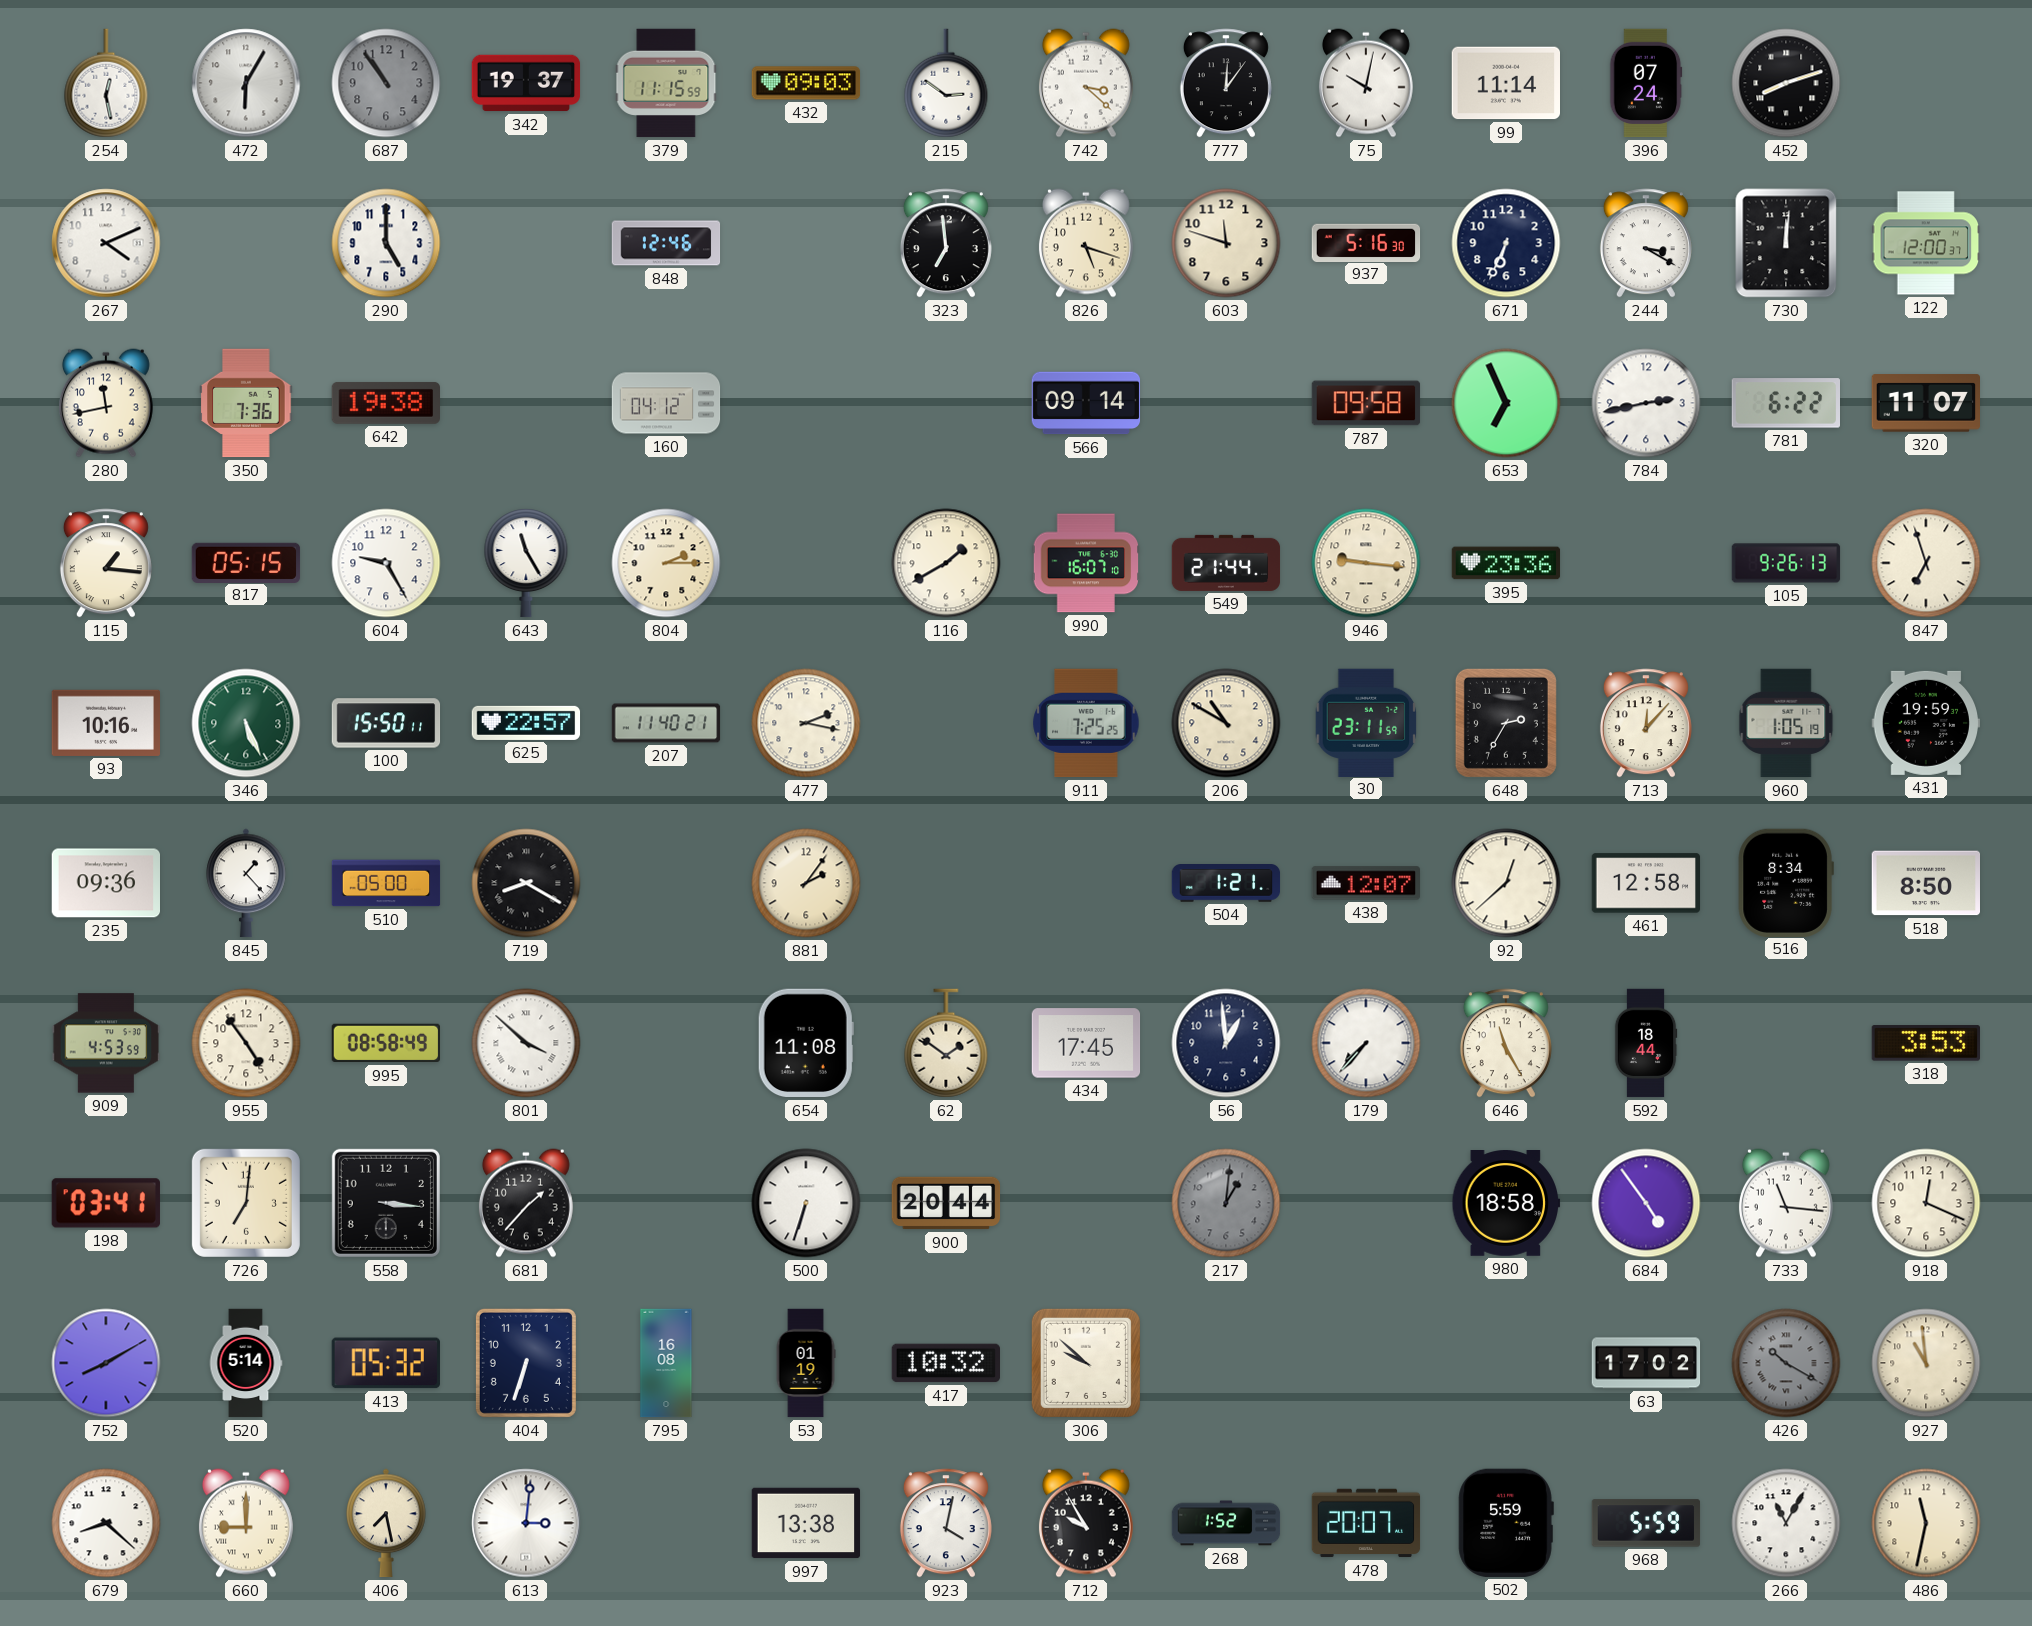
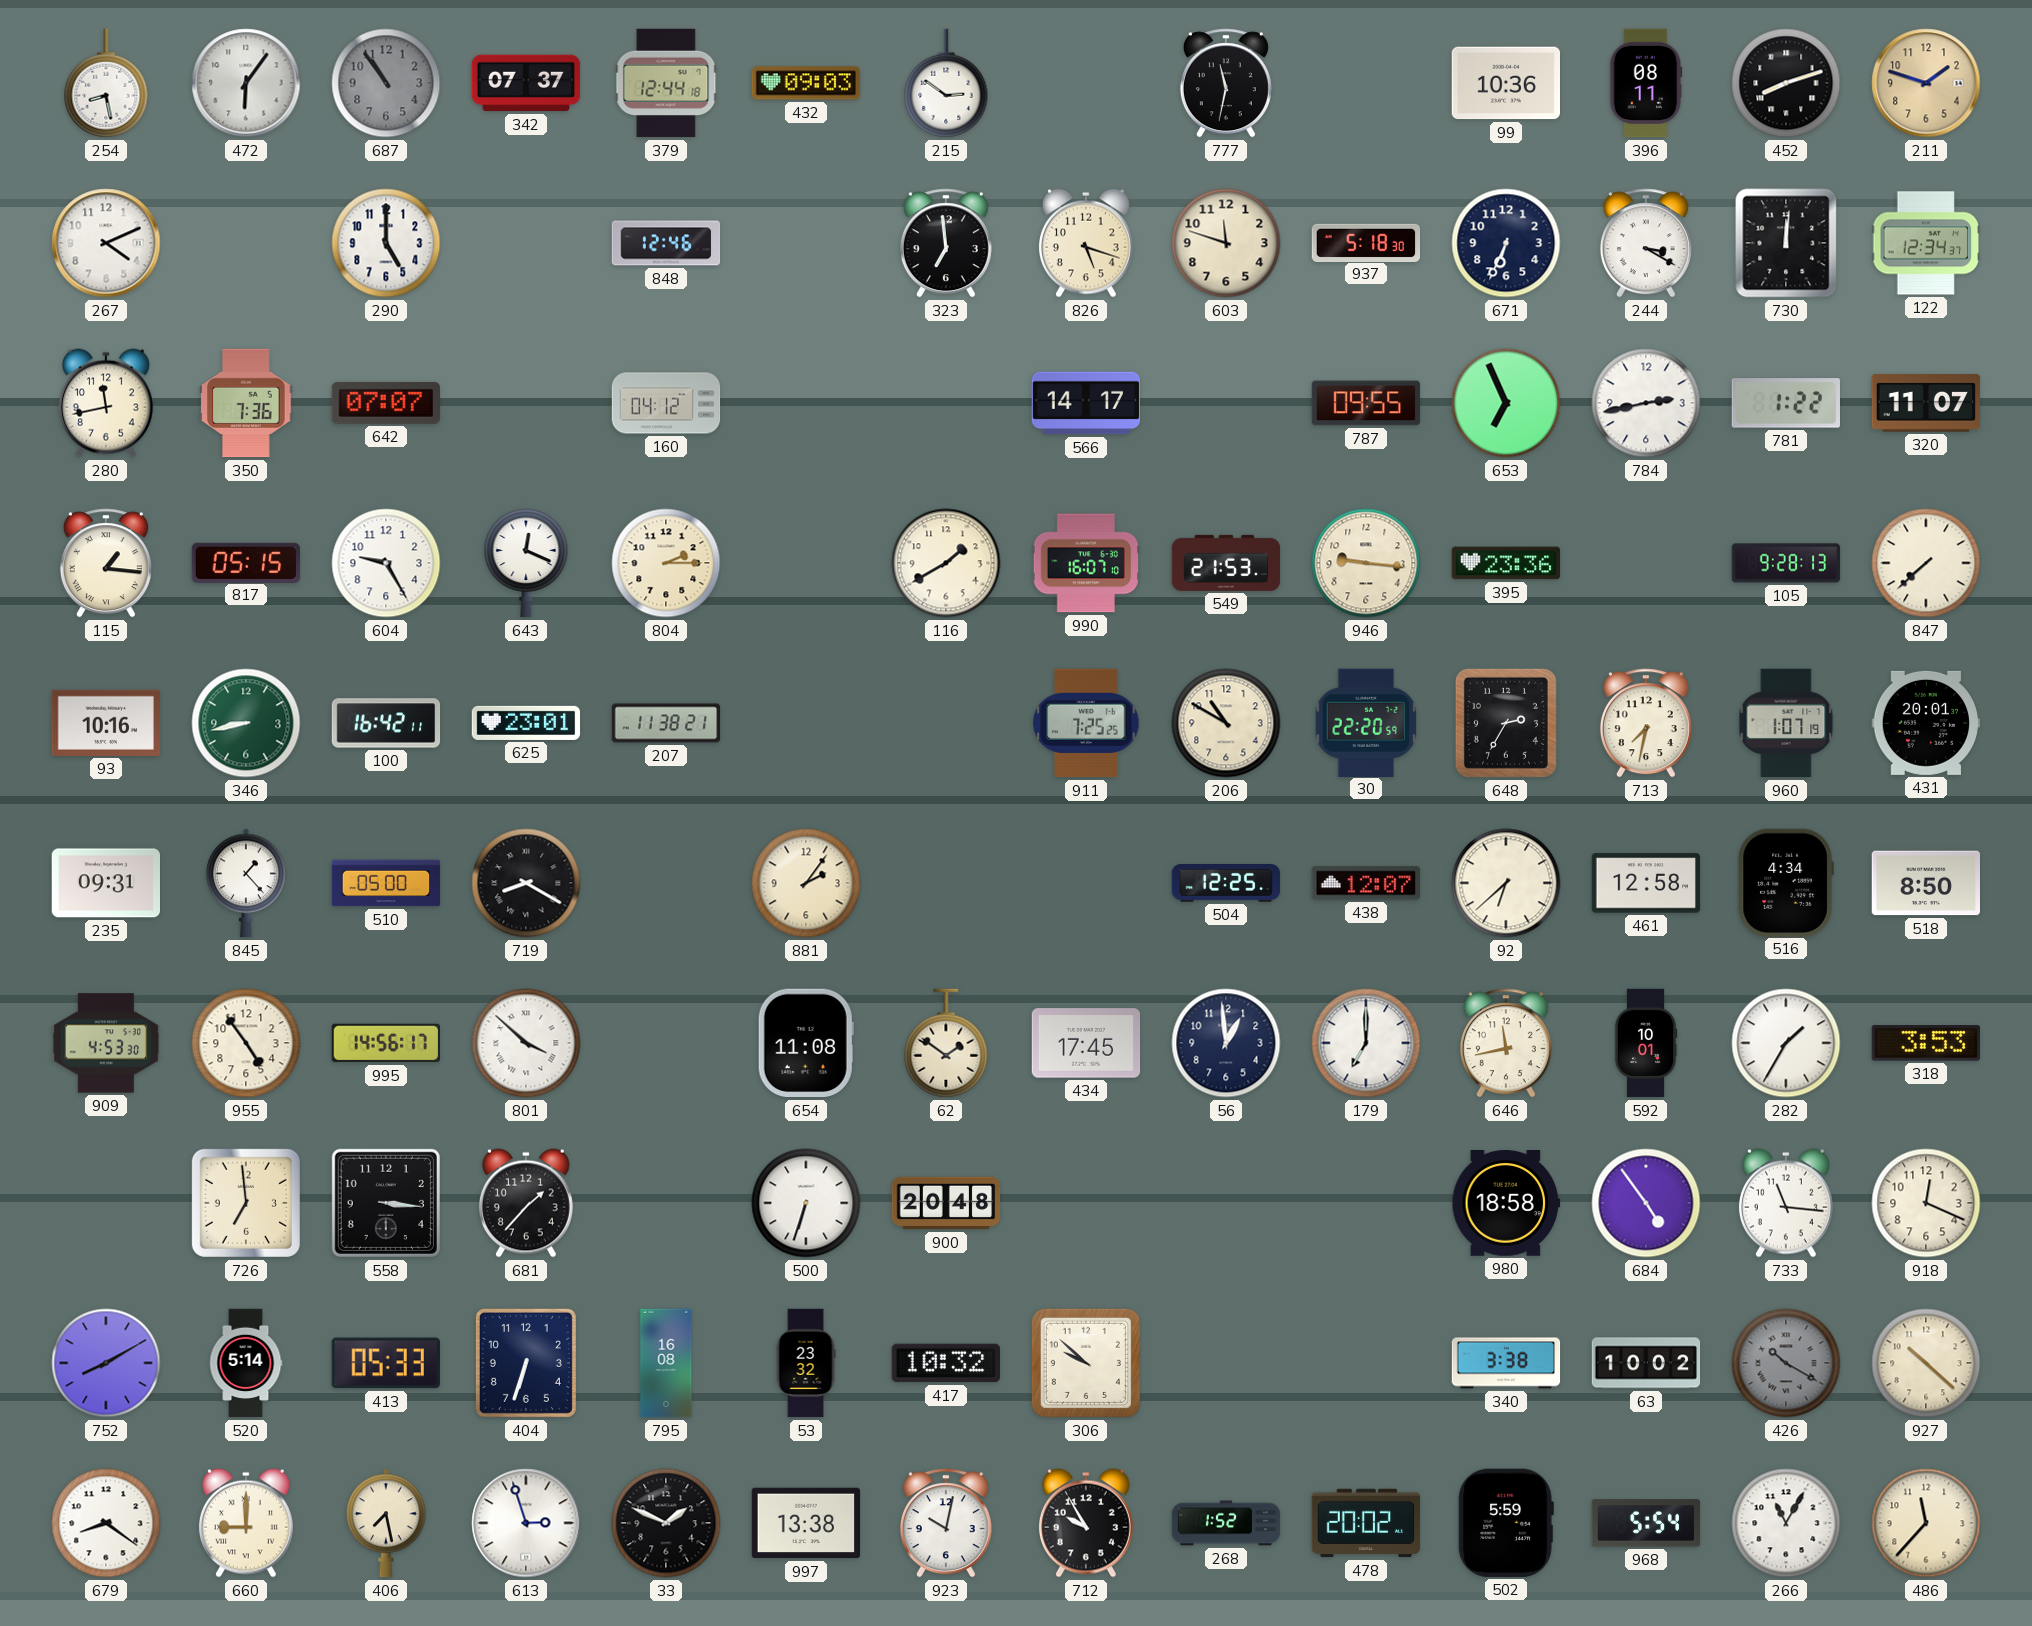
254: 12:28 -> 8:28 (106, 83)
472: 6:05 -> 6:06 (246, 83)
342: 19:37 -> 07:37 (526, 83)
379: 11:15 -> 12:44 (666, 83)
742: 3:22 -> none (1086, 83)
777: 12:06 -> 11:32 (1226, 83)
75: 10:02 -> none (1366, 83)
99: 11:14 -> 10:36 (1505, 83)
396: 07:24 -> 08:11 (1646, 83)
211: none -> 1:48 (1926, 83)
937: 5:16 -> 5:18 (1366, 242)
122: 12:00 -> 12:34 (1926, 243)
642: 19:38 -> 07:07 (385, 403)
566: 09:14 -> 14:17 (1086, 403)
787: 09:58 -> 09:55 (1366, 403)
781: 6:22 -> 1:22 (1785, 403)
643: 11:25 -> 12:19 (526, 564)
549: 21:44 -> 21:53 (1226, 563)
105: 9:26 -> 9:28 (1786, 563)
847: 6:57 -> 7:38 (1926, 563)
346: 5:26 -> 8:43 (246, 723)
100: 15:50 -> 16:42 (386, 723)
625: 22:57 -> 23:01 (526, 723)
207: 11:40 -> 11:38 (666, 723)
477: 2:17 -> none (806, 723)
30: 23:11 -> 22:20 (1366, 722)
713: 12:07 -> 7:32 (1646, 723)
960: 1:05 -> 1:07 (1786, 723)
431: 19:59 -> 20:01 (1925, 723)
235: 09:36 -> 09:31 (105, 883)
504: 1:21 -> 12:25 (1226, 883)
92: 12:38 -> 6:38 (1506, 883)
516: 8:34 -> 4:34 (1786, 882)
909: 4:53:59 -> 4:53:30 (106, 1043)
995: 08:58 -> 14:56 (385, 1043)
179: 7:37 -> 7:00 (1366, 1043)
646: 11:25 -> 11:43 (1506, 1043)
592: 18:44 -> 10:01 (1646, 1043)
282: none -> 1:35 (1786, 1043)
198: 03:41 -> none (106, 1203)
726: 7:01 -> 6:59 (246, 1203)
900: 20:44 -> 20:48 (946, 1203)
217: 1:01 -> none (1226, 1203)
413: 05:32 -> 05:33 (386, 1363)
53: 01:19 -> 23:32 (806, 1363)
340: none -> 3:38 (1506, 1363)
63: 17:02 -> 10:02 (1646, 1363)
927: 10:59 -> 10:22 (1926, 1363)
679: 8:22 -> 8:21 (106, 1523)
613: 3:01 -> 2:57 (526, 1523)
33: none -> 1:49 (666, 1523)
923: 4:02 -> 10:02 (946, 1523)
478: 20:07 -> 20:02 (1366, 1523)
968: 5:59 -> 5:54 (1646, 1523)
486: 11:32 -> 11:37 (1926, 1523)
